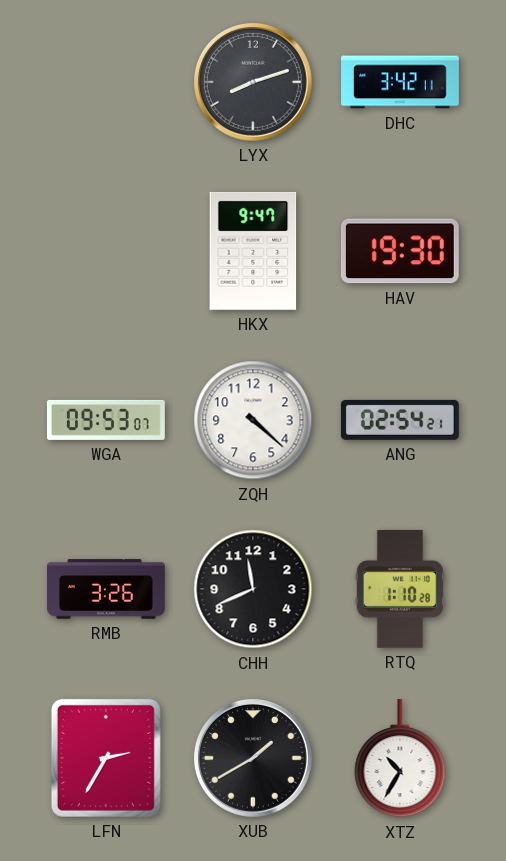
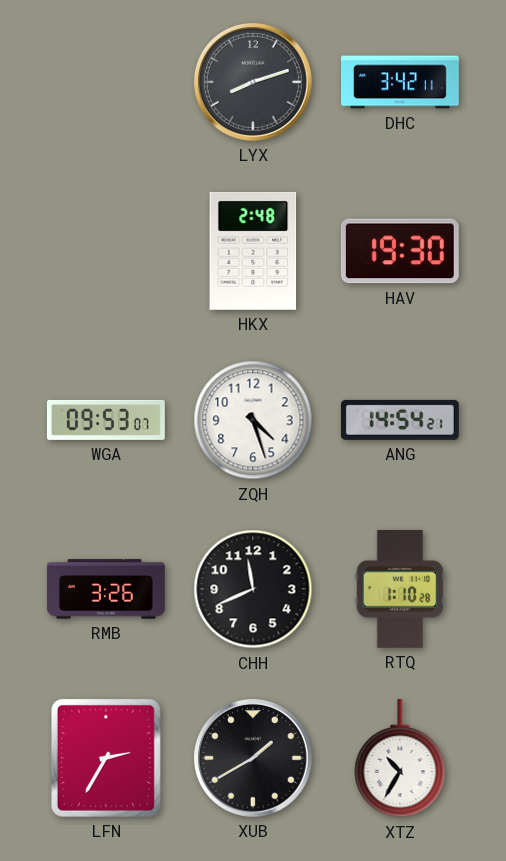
HKX: 9:47 -> 2:48 (253, 251)
ZQH: 4:22 -> 4:27 (253, 420)
ANG: 02:54 -> 14:54 (400, 420)
